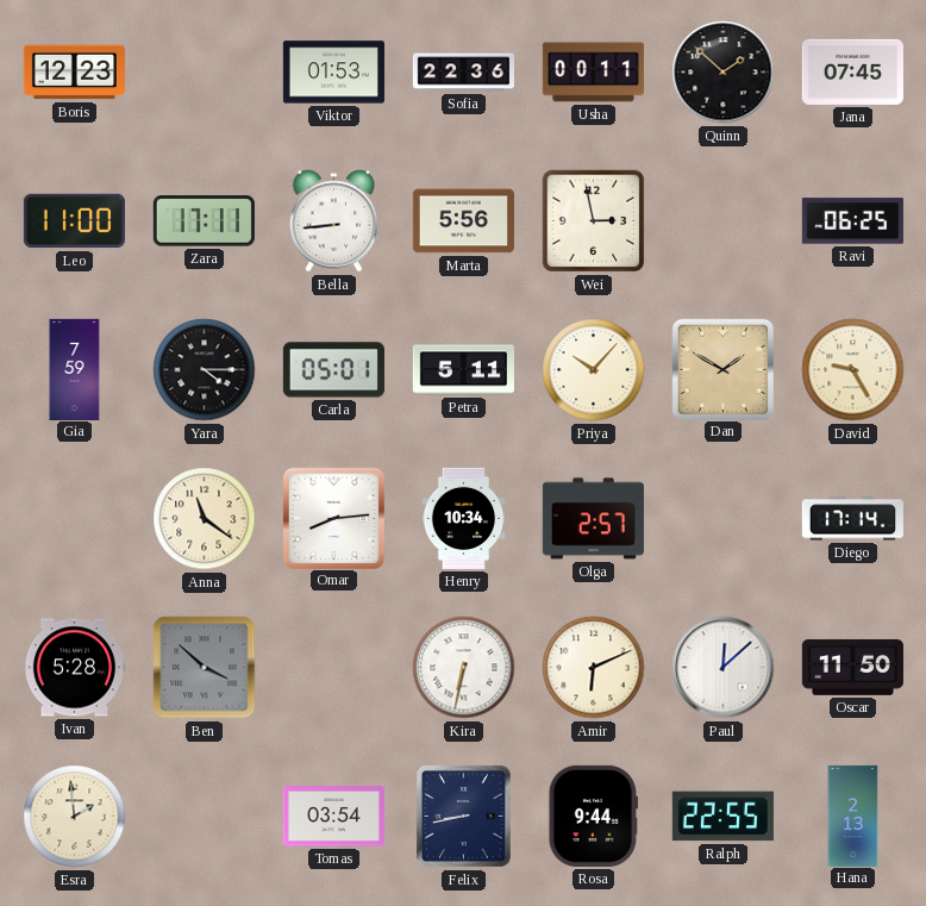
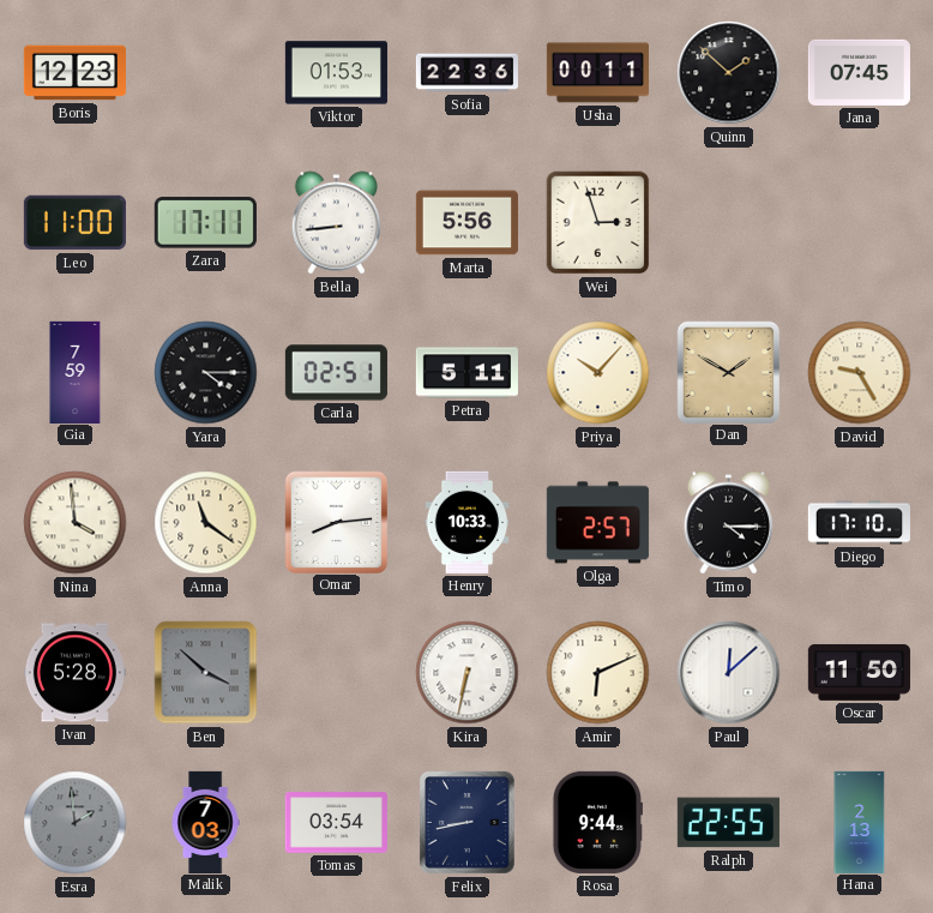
Wei: 2:58 -> 2:57 (598, 223)
Ravi: 06:25 -> none (852, 221)
Carla: 05:01 -> 02:51 (336, 373)
Nina: none -> 3:59 (76, 523)
Henry: 10:34 -> 10:33 (468, 522)
Timo: none -> 4:15 (729, 523)
Diego: 17:14 -> 17:10 (859, 523)
Esra dial: cream -> grey (76, 823)
Malik: none -> 7:03 (205, 822)
